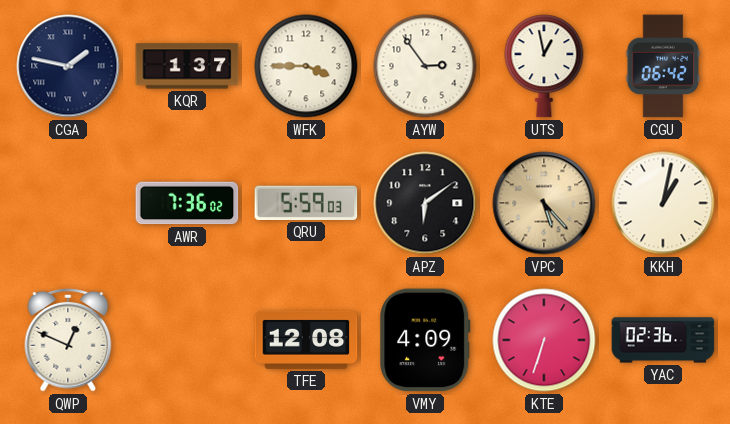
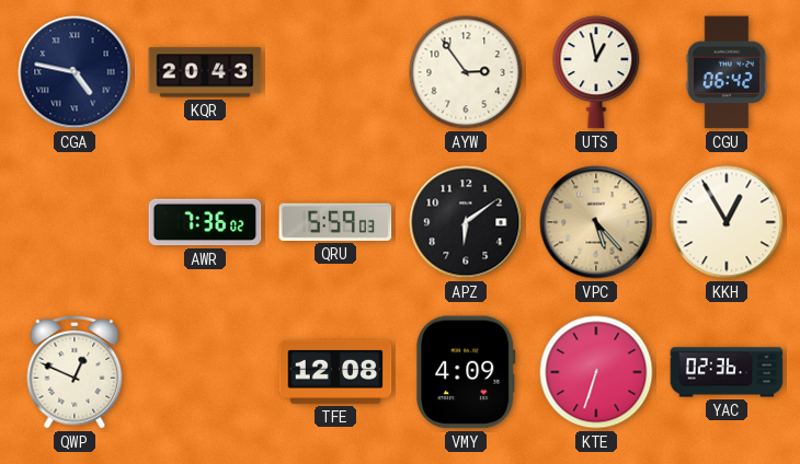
CGA: 1:47 -> 4:47 (75, 72)
KQR: 1:37 -> 20:43 (205, 72)
WFK: 3:45 -> none (306, 66)
KKH: 1:02 -> 12:55 (727, 222)
